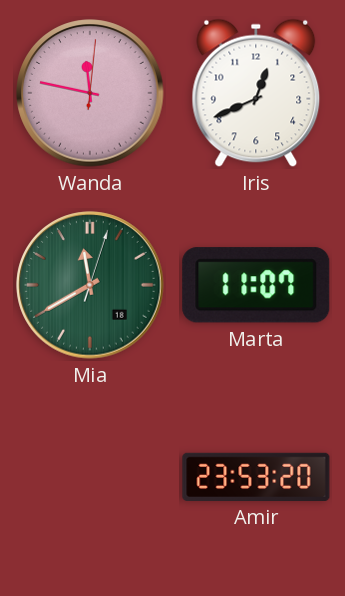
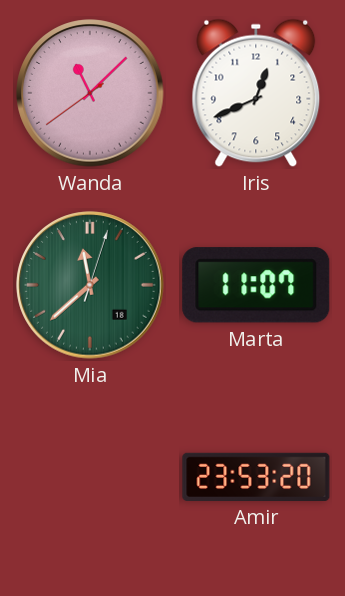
Wanda: 11:47 -> 11:07 (90, 93)
Mia: 11:40 -> 11:38 (90, 285)
